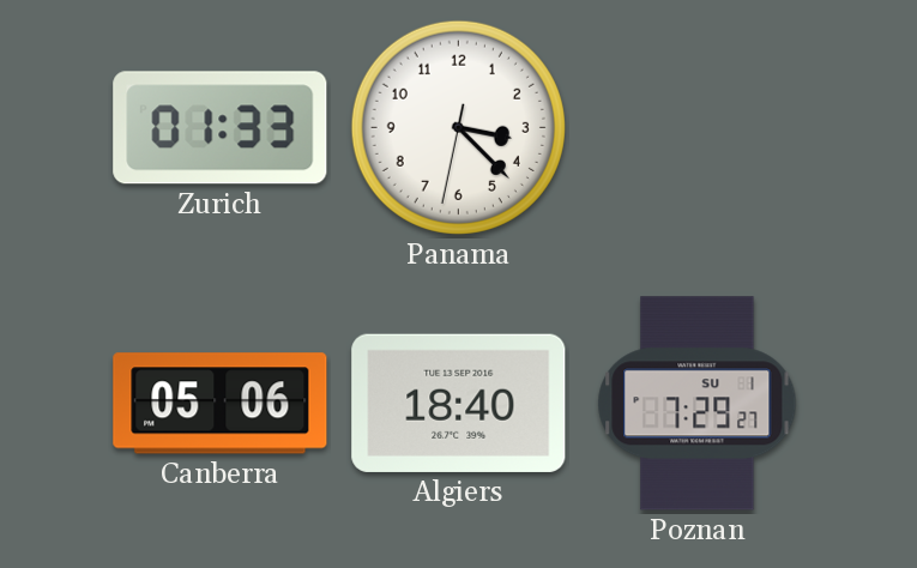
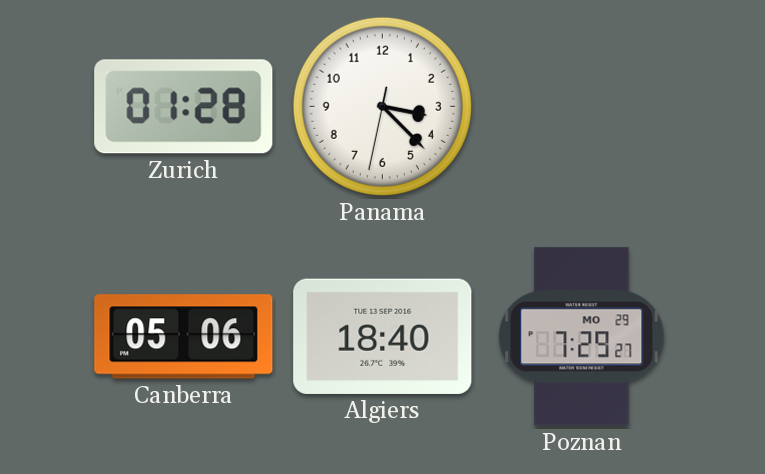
Zurich: 01:33 -> 01:28 (184, 107)
Poznan date: SU 1 -> MO 29 (582, 337)
